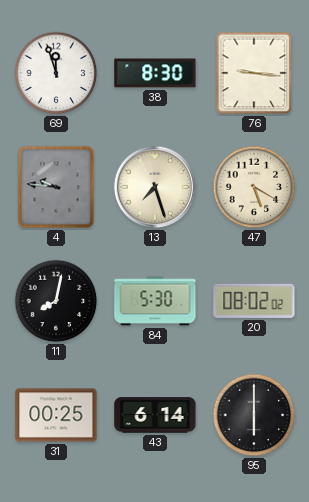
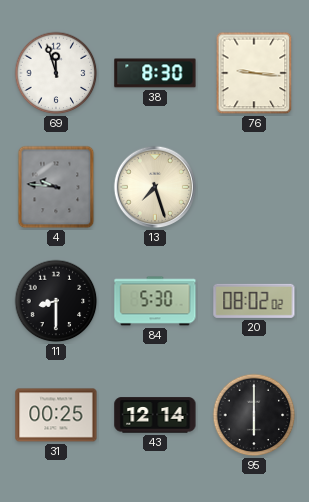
47: 5:20 -> none (254, 187)
11: 8:02 -> 8:30 (56, 301)
43: 6:14 -> 12:14 (155, 415)
